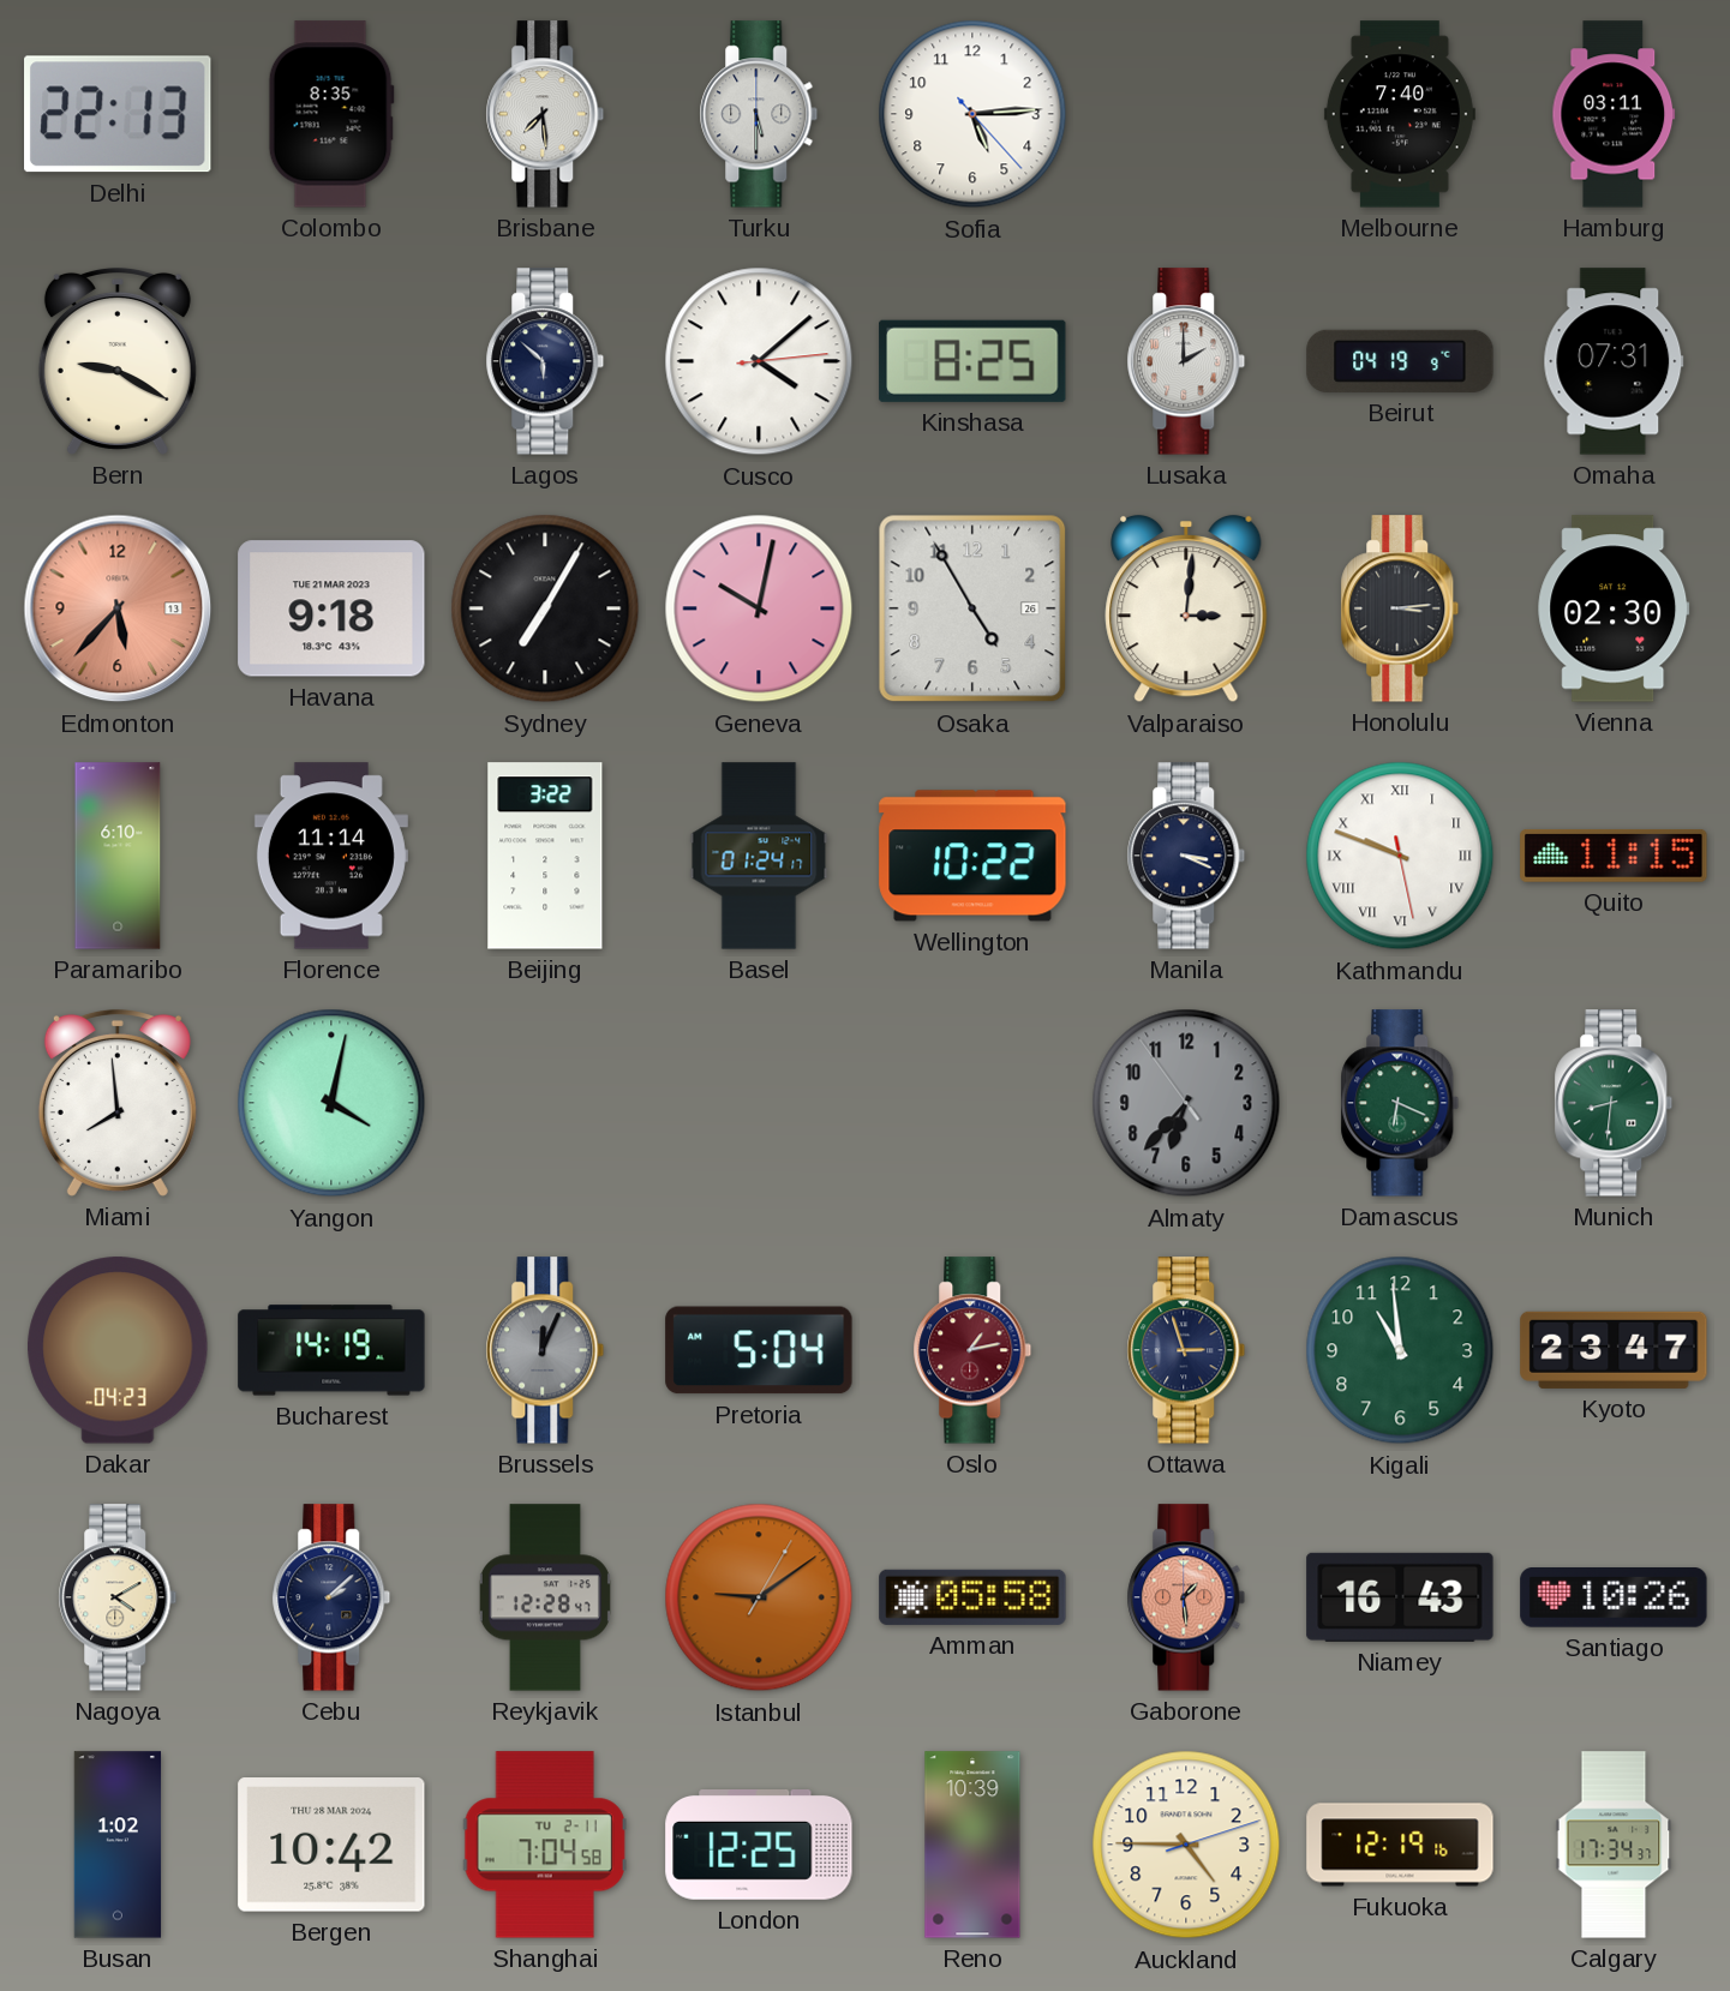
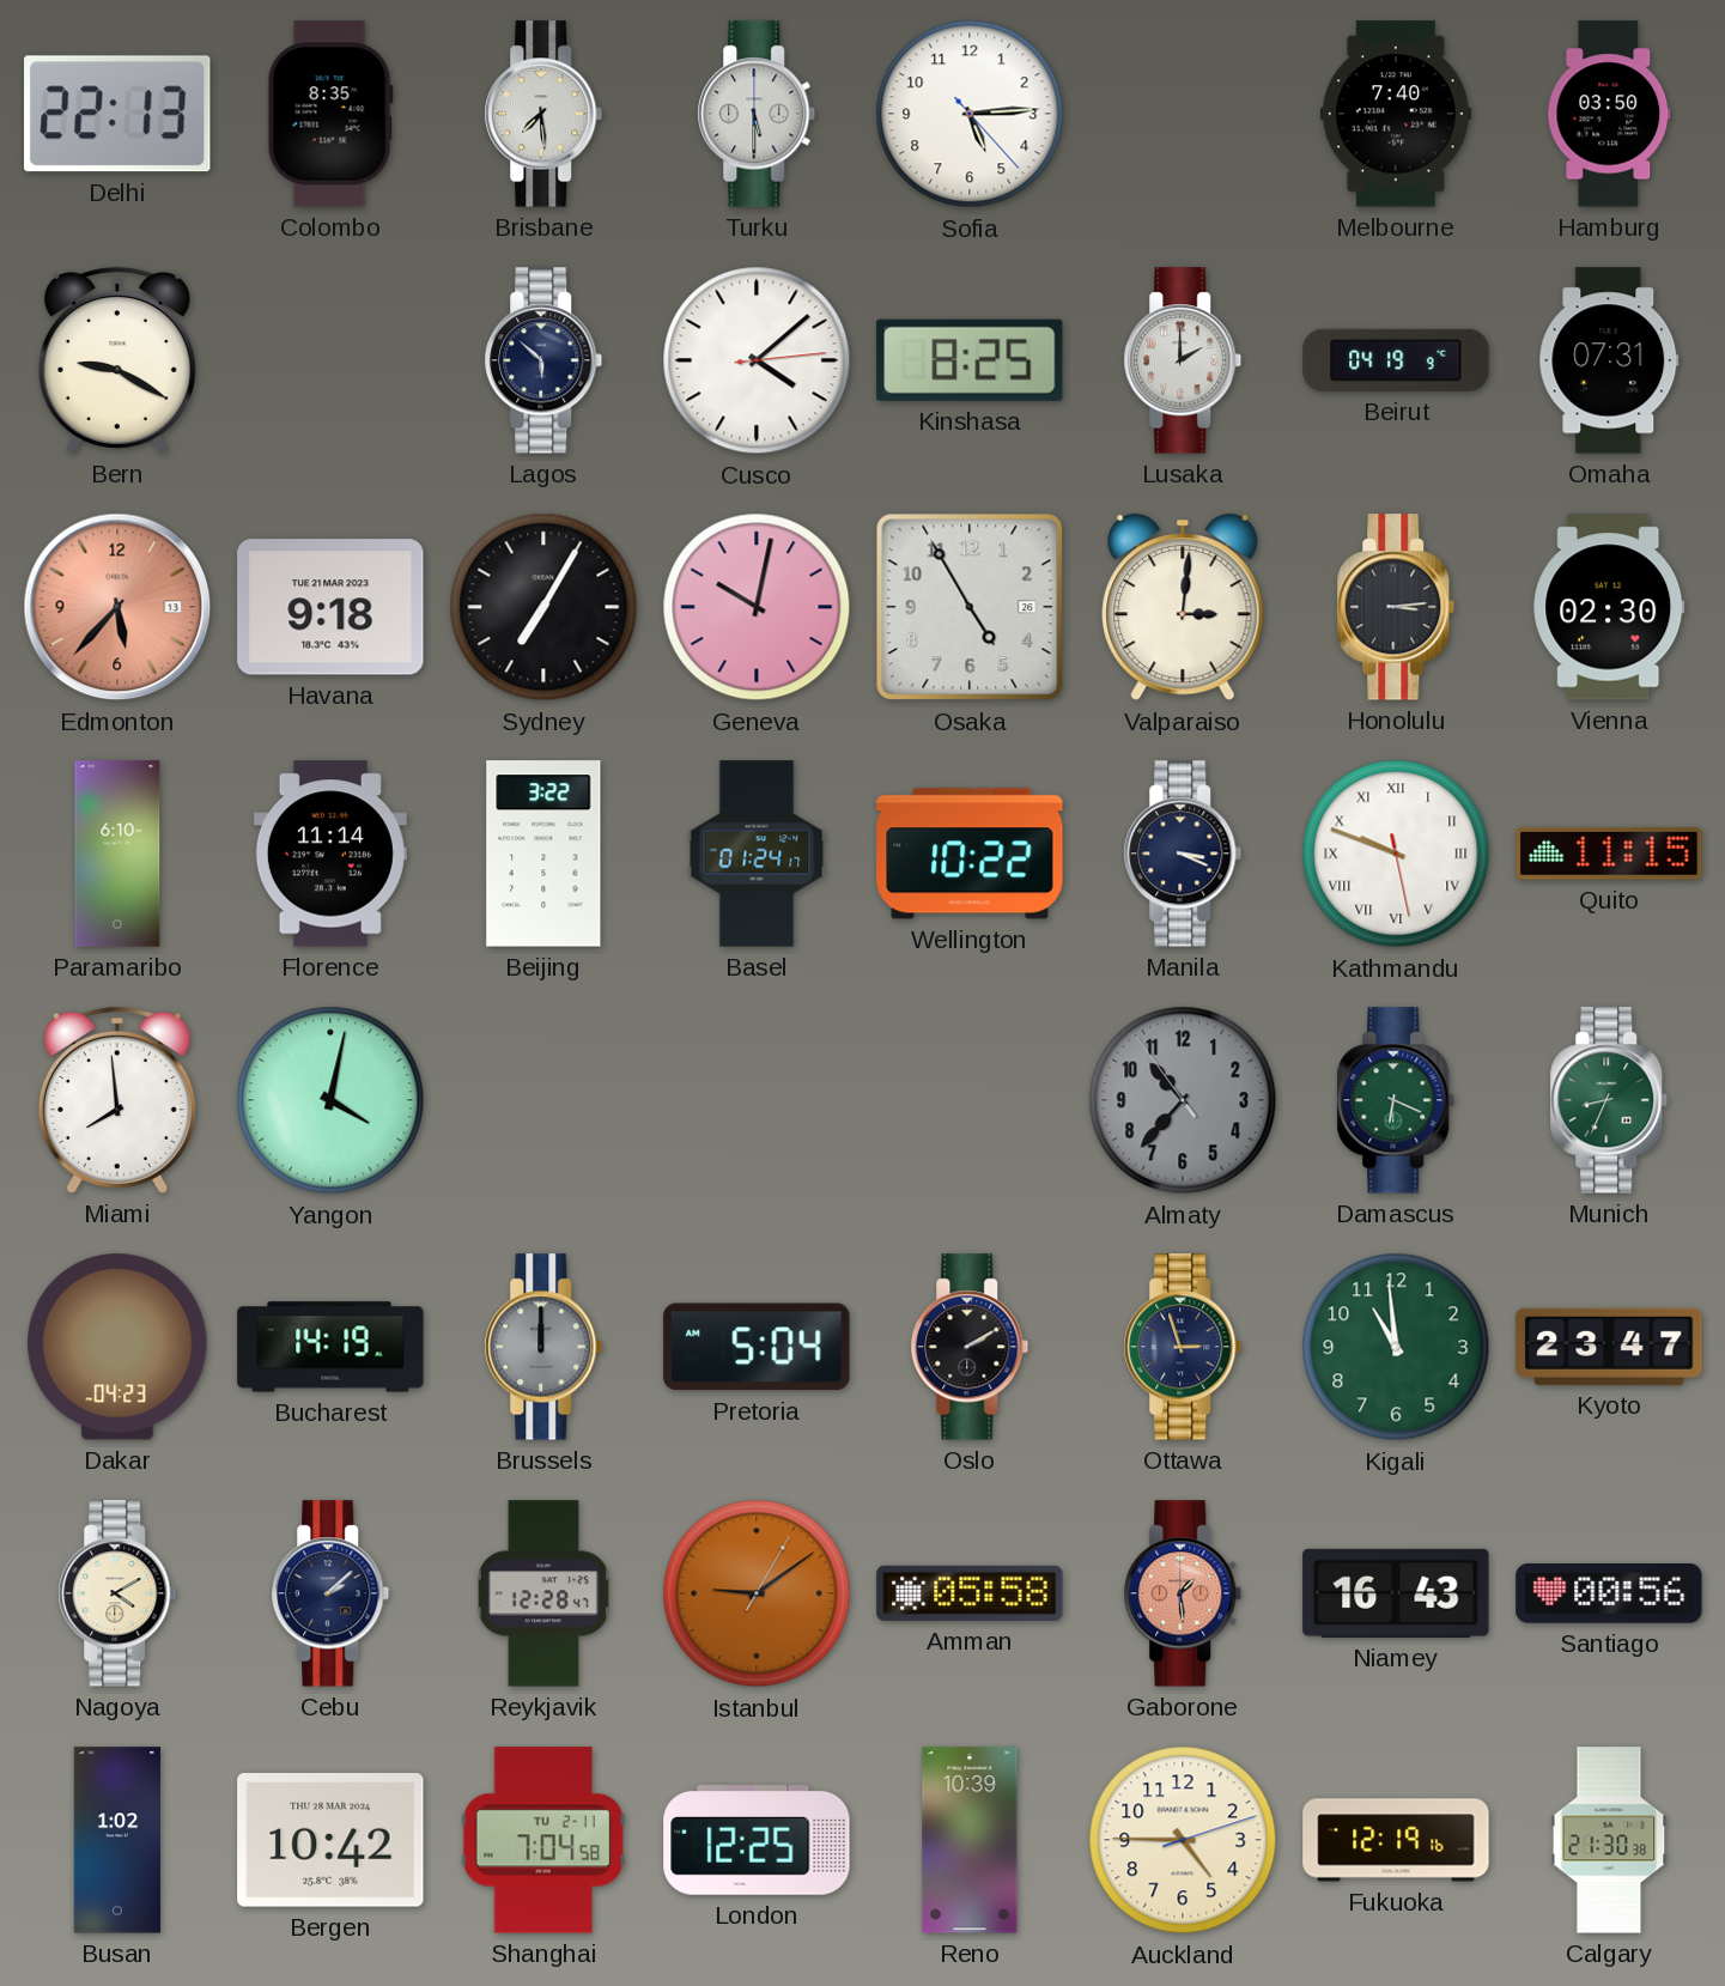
Hamburg: 03:11 -> 03:50 (1609, 114)
Almaty: 6:36 -> 10:36 (1183, 1100)
Munich: 8:31 -> 8:34 (1609, 1100)
Brussels: 12:04 -> 12:00 (543, 1347)
Oslo: 1:13 -> 2:10 (970, 1347)
Oslo dial: burgundy -> black (970, 1347)
Santiago: 10:26 -> 00:56 (1609, 1595)
Calgary: 17:34 -> 21:30 (1609, 1840)
